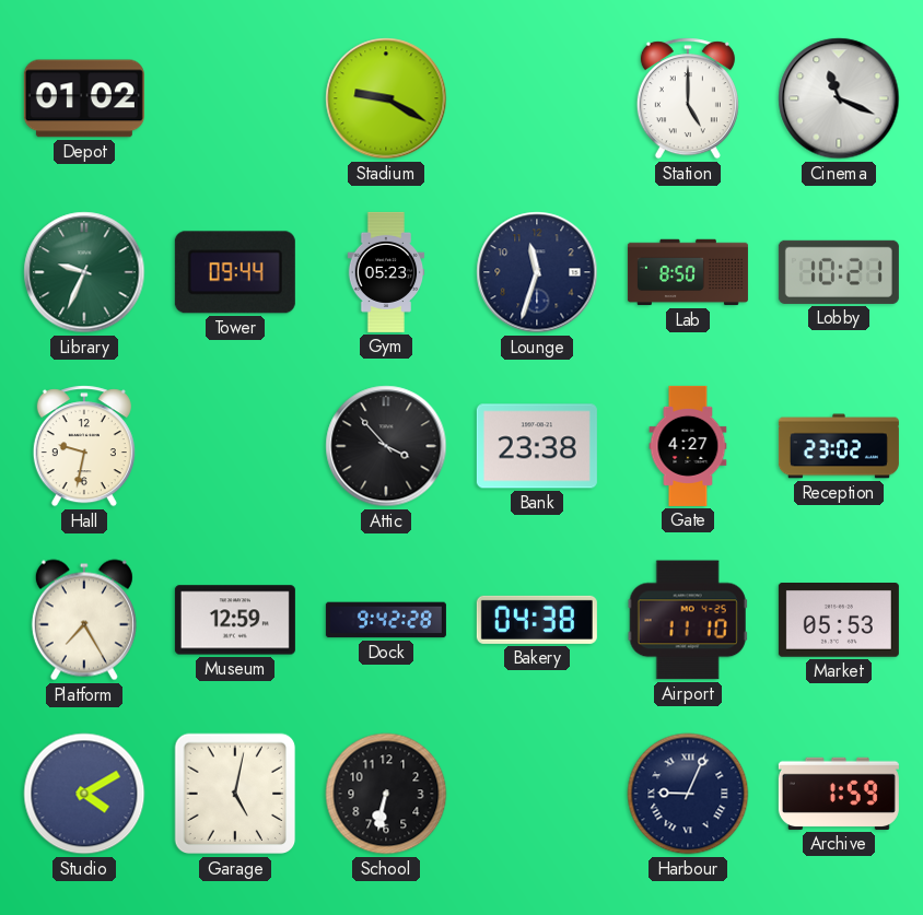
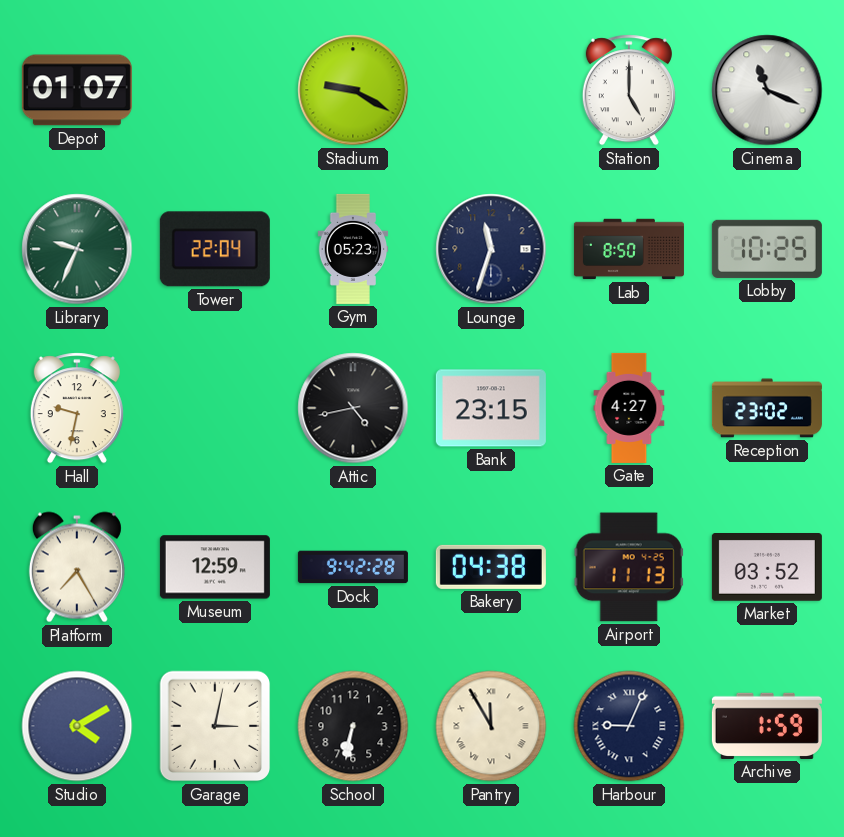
Depot: 01:02 -> 01:07 (77, 90)
Tower: 09:44 -> 22:04 (215, 249)
Lobby: 10:21 -> 10:25 (767, 249)
Attic: 3:53 -> 4:43 (353, 408)
Bank: 23:38 -> 23:15 (491, 408)
Airport: 11:10 -> 11:13 (629, 567)
Market: 05:53 -> 03:52 (767, 568)
Garage: 5:02 -> 3:02 (215, 726)
Pantry: none -> 11:55 (491, 726)
